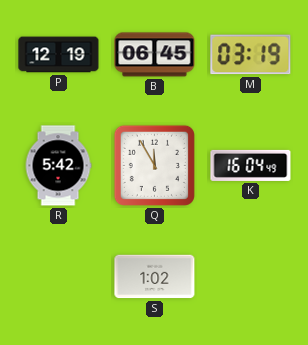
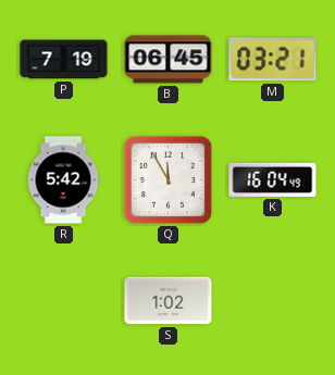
P: 12:19 -> 7:19 (64, 60)
M: 03:19 -> 03:21 (273, 60)
